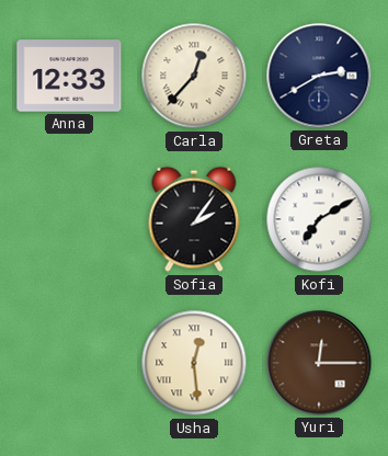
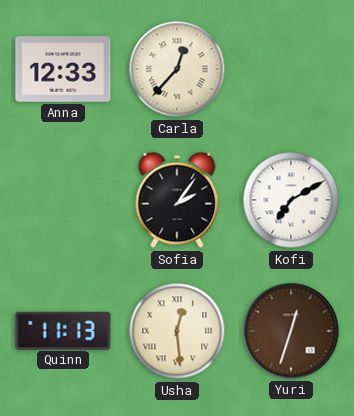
Greta: 2:40 -> none (319, 76)
Quinn: none -> 11:13 (63, 330)
Yuri: 12:15 -> 12:33 (291, 331)
